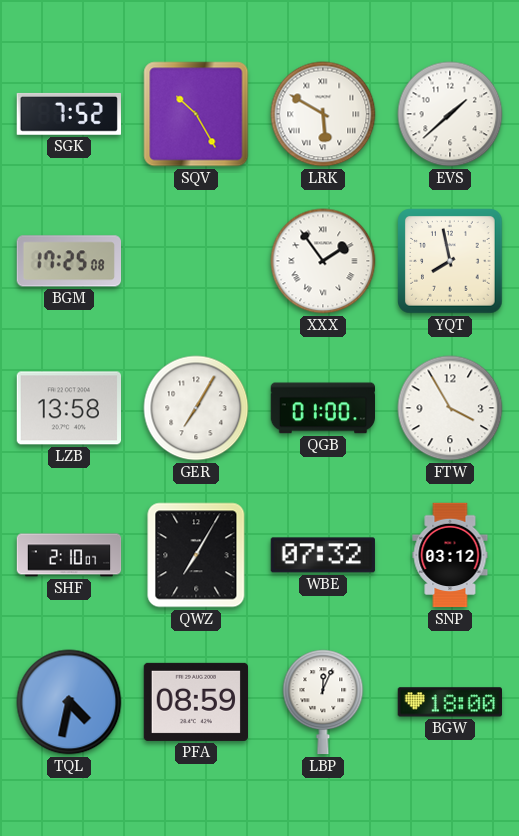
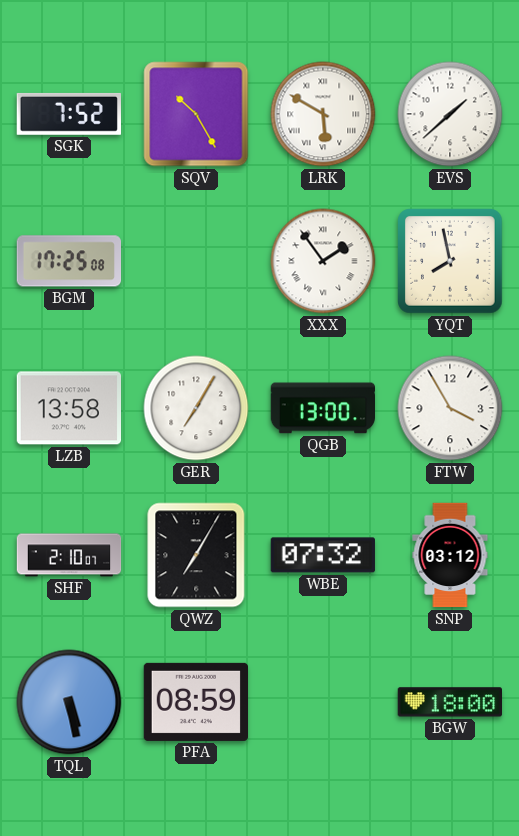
QGB: 01:00 -> 13:00 (322, 408)
TQL: 4:32 -> 5:28 (69, 702)
LBP: 12:04 -> none (323, 702)
